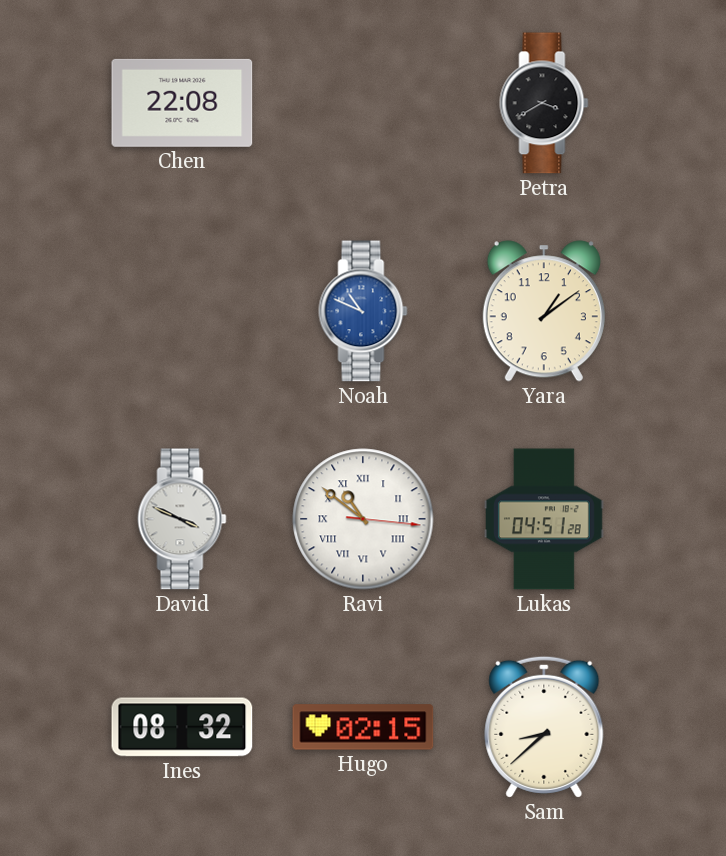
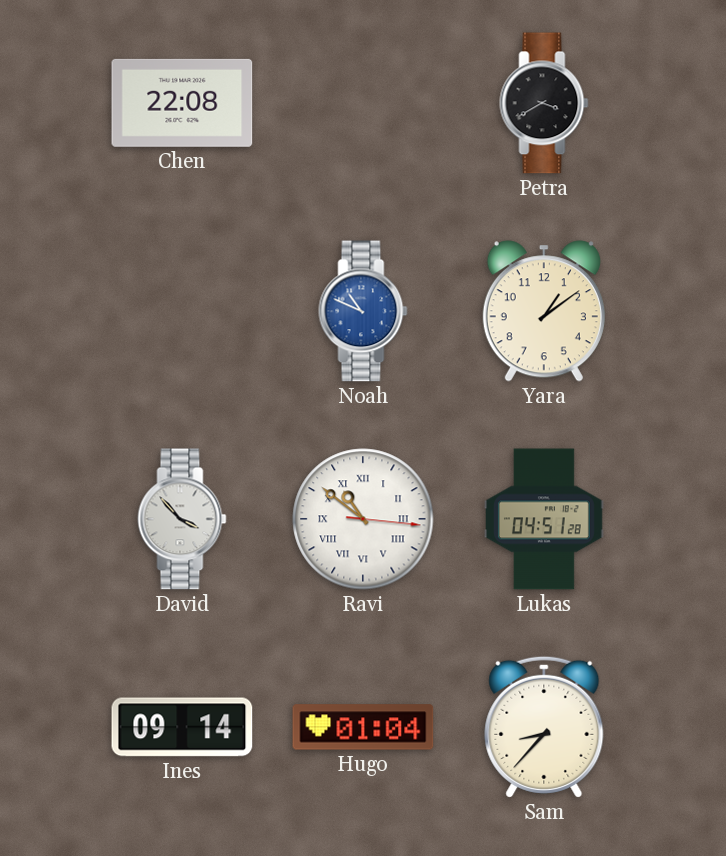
David: 3:49 -> 3:53 (182, 519)
Ines: 08:32 -> 09:14 (182, 727)
Hugo: 02:15 -> 01:04 (363, 727)
Sam: 8:38 -> 8:37 (544, 727)
